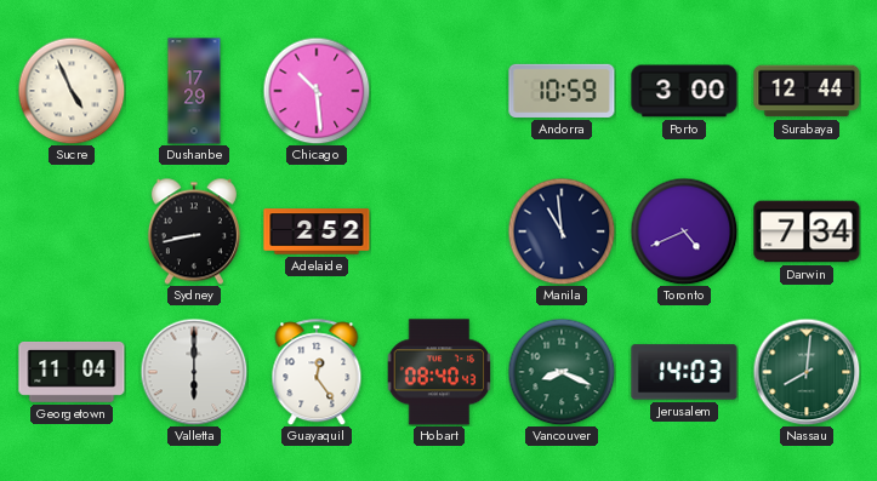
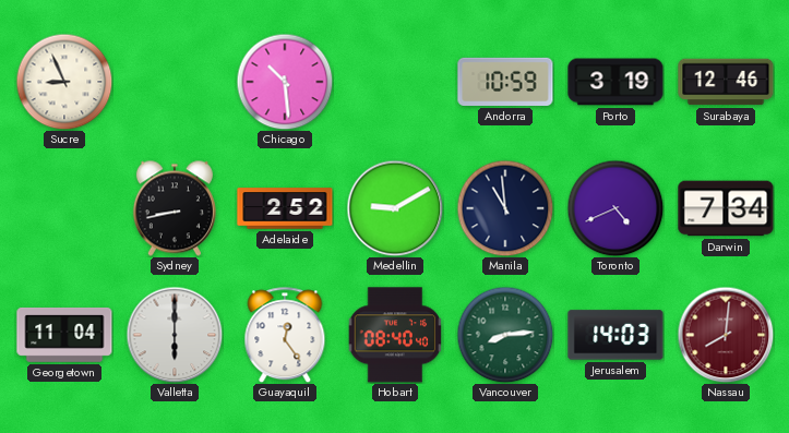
Sucre: 4:56 -> 8:56 (64, 82)
Dushanbe: 17:29 -> none (194, 91)
Porto: 3:00 -> 3:19 (615, 82)
Surabaya: 12:44 -> 12:46 (726, 82)
Medellin: none -> 9:10 (395, 208)
Hobart: 08:40:43 -> 08:40:40 (395, 335)
Vancouver: 8:19 -> 8:14 (505, 335)
Nassau dial: green -> burgundy (726, 335)
